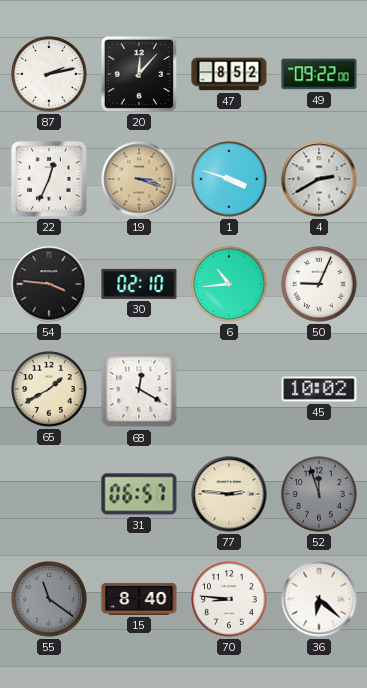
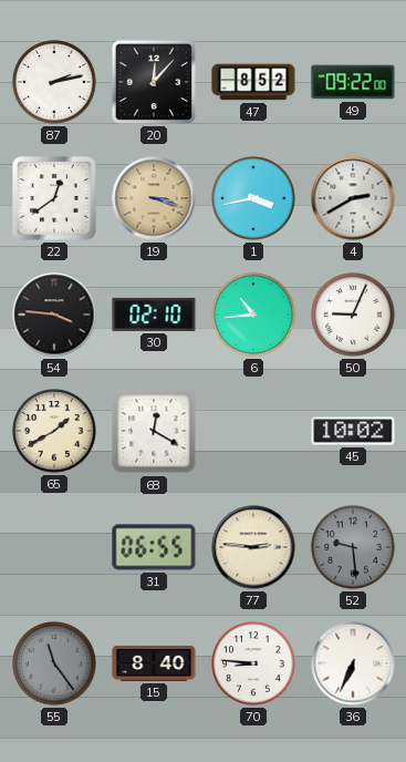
22: 12:34 -> 12:39 (54, 198)
1: 3:48 -> 3:43 (253, 198)
31: 06:57 -> 06:55 (154, 547)
52: 11:57 -> 9:29 (353, 547)
55: 11:21 -> 11:24 (54, 663)
36: 6:22 -> 6:34 (353, 663)
